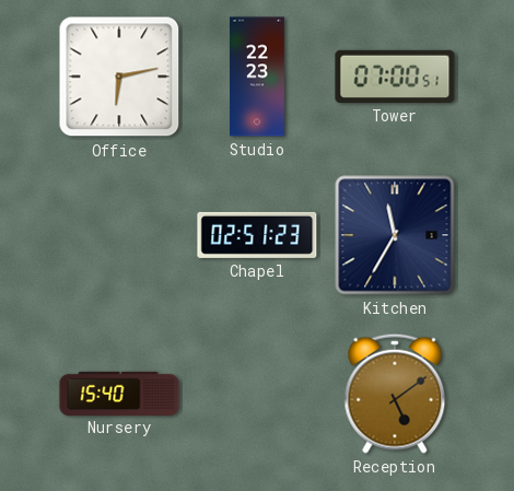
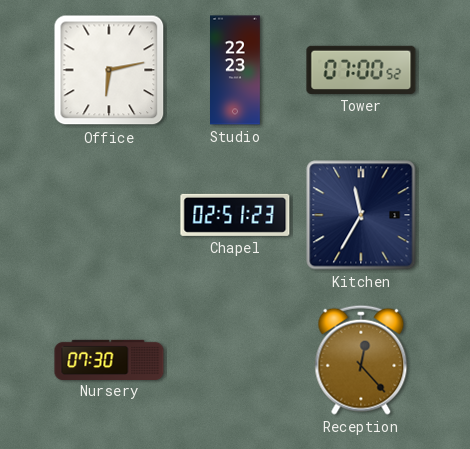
Tower: 07:00:51 -> 07:00:52 (361, 70)
Nursery: 15:40 -> 07:30 (109, 359)
Reception: 5:09 -> 12:23 (361, 360)
